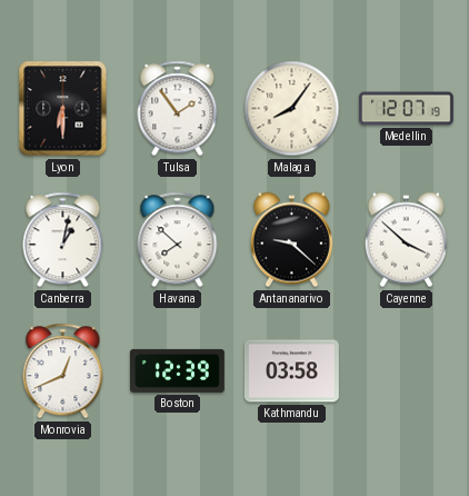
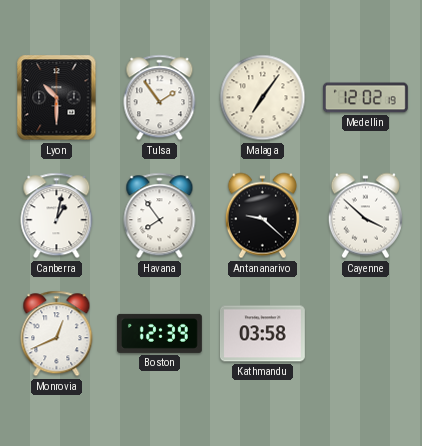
Lyon: 6:30 -> 10:30 (57, 98)
Malaga: 8:06 -> 7:06 (263, 98)
Medellin: 12:07 -> 12:02 (365, 98)
Havana: 7:52 -> 7:54 (160, 216)
